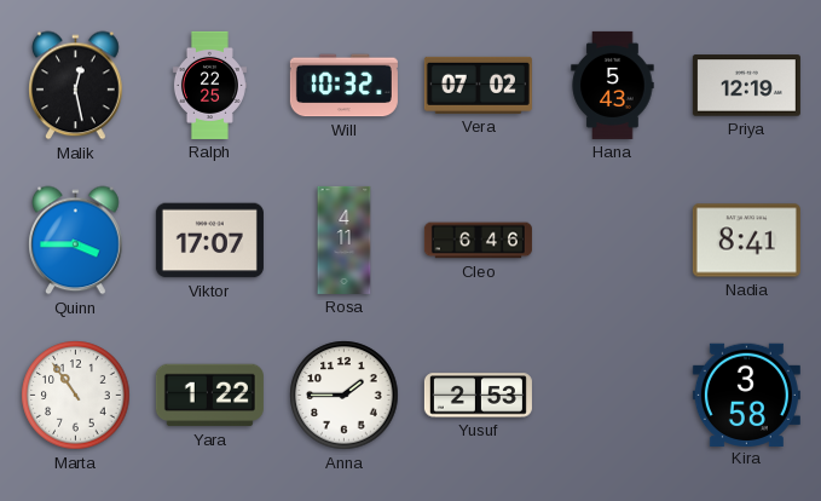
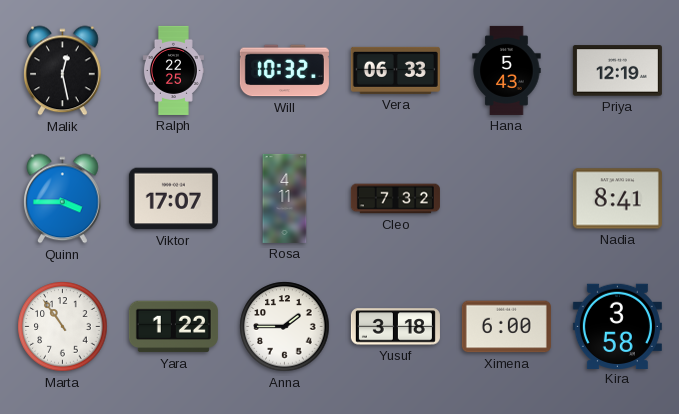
Vera: 07:02 -> 06:33 (395, 70)
Cleo: 6:46 -> 7:32 (395, 199)
Yusuf: 2:53 -> 3:18 (395, 327)
Ximena: none -> 6:00 (506, 327)
